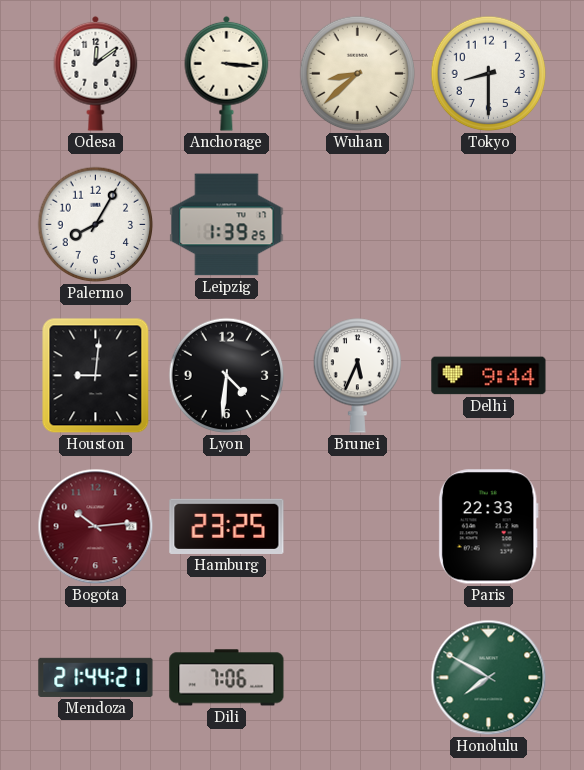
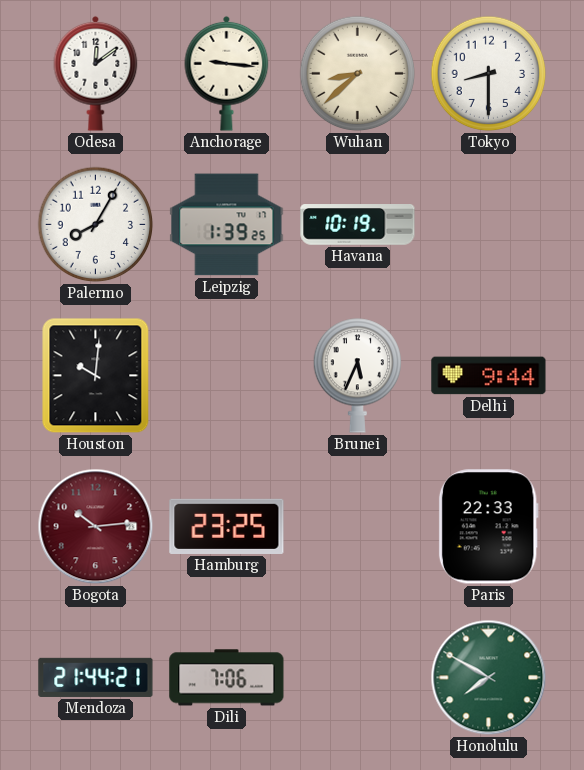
Anchorage: 3:16 -> 9:16 (227, 73)
Havana: none -> 10:19 (358, 225)
Houston: 9:01 -> 10:01 (96, 376)
Lyon: 4:31 -> none (227, 376)
